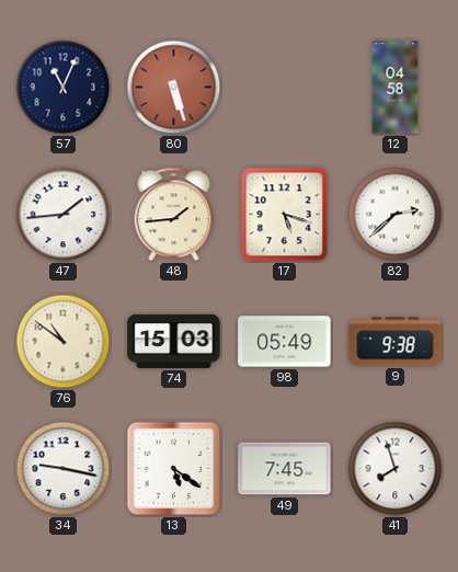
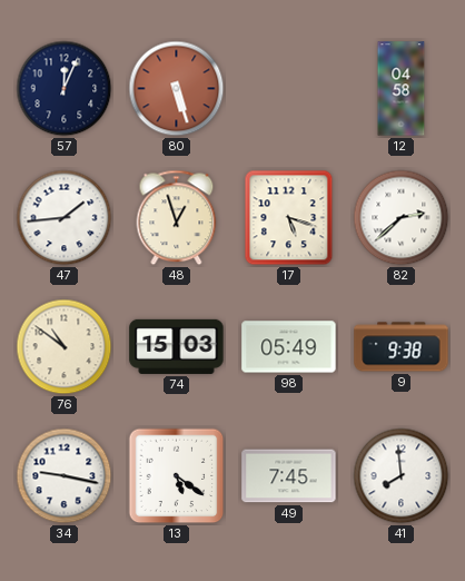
57: 11:04 -> 12:04 (65, 89)
48: 1:44 -> 12:57 (177, 218)
41: 7:57 -> 7:59 (402, 476)
